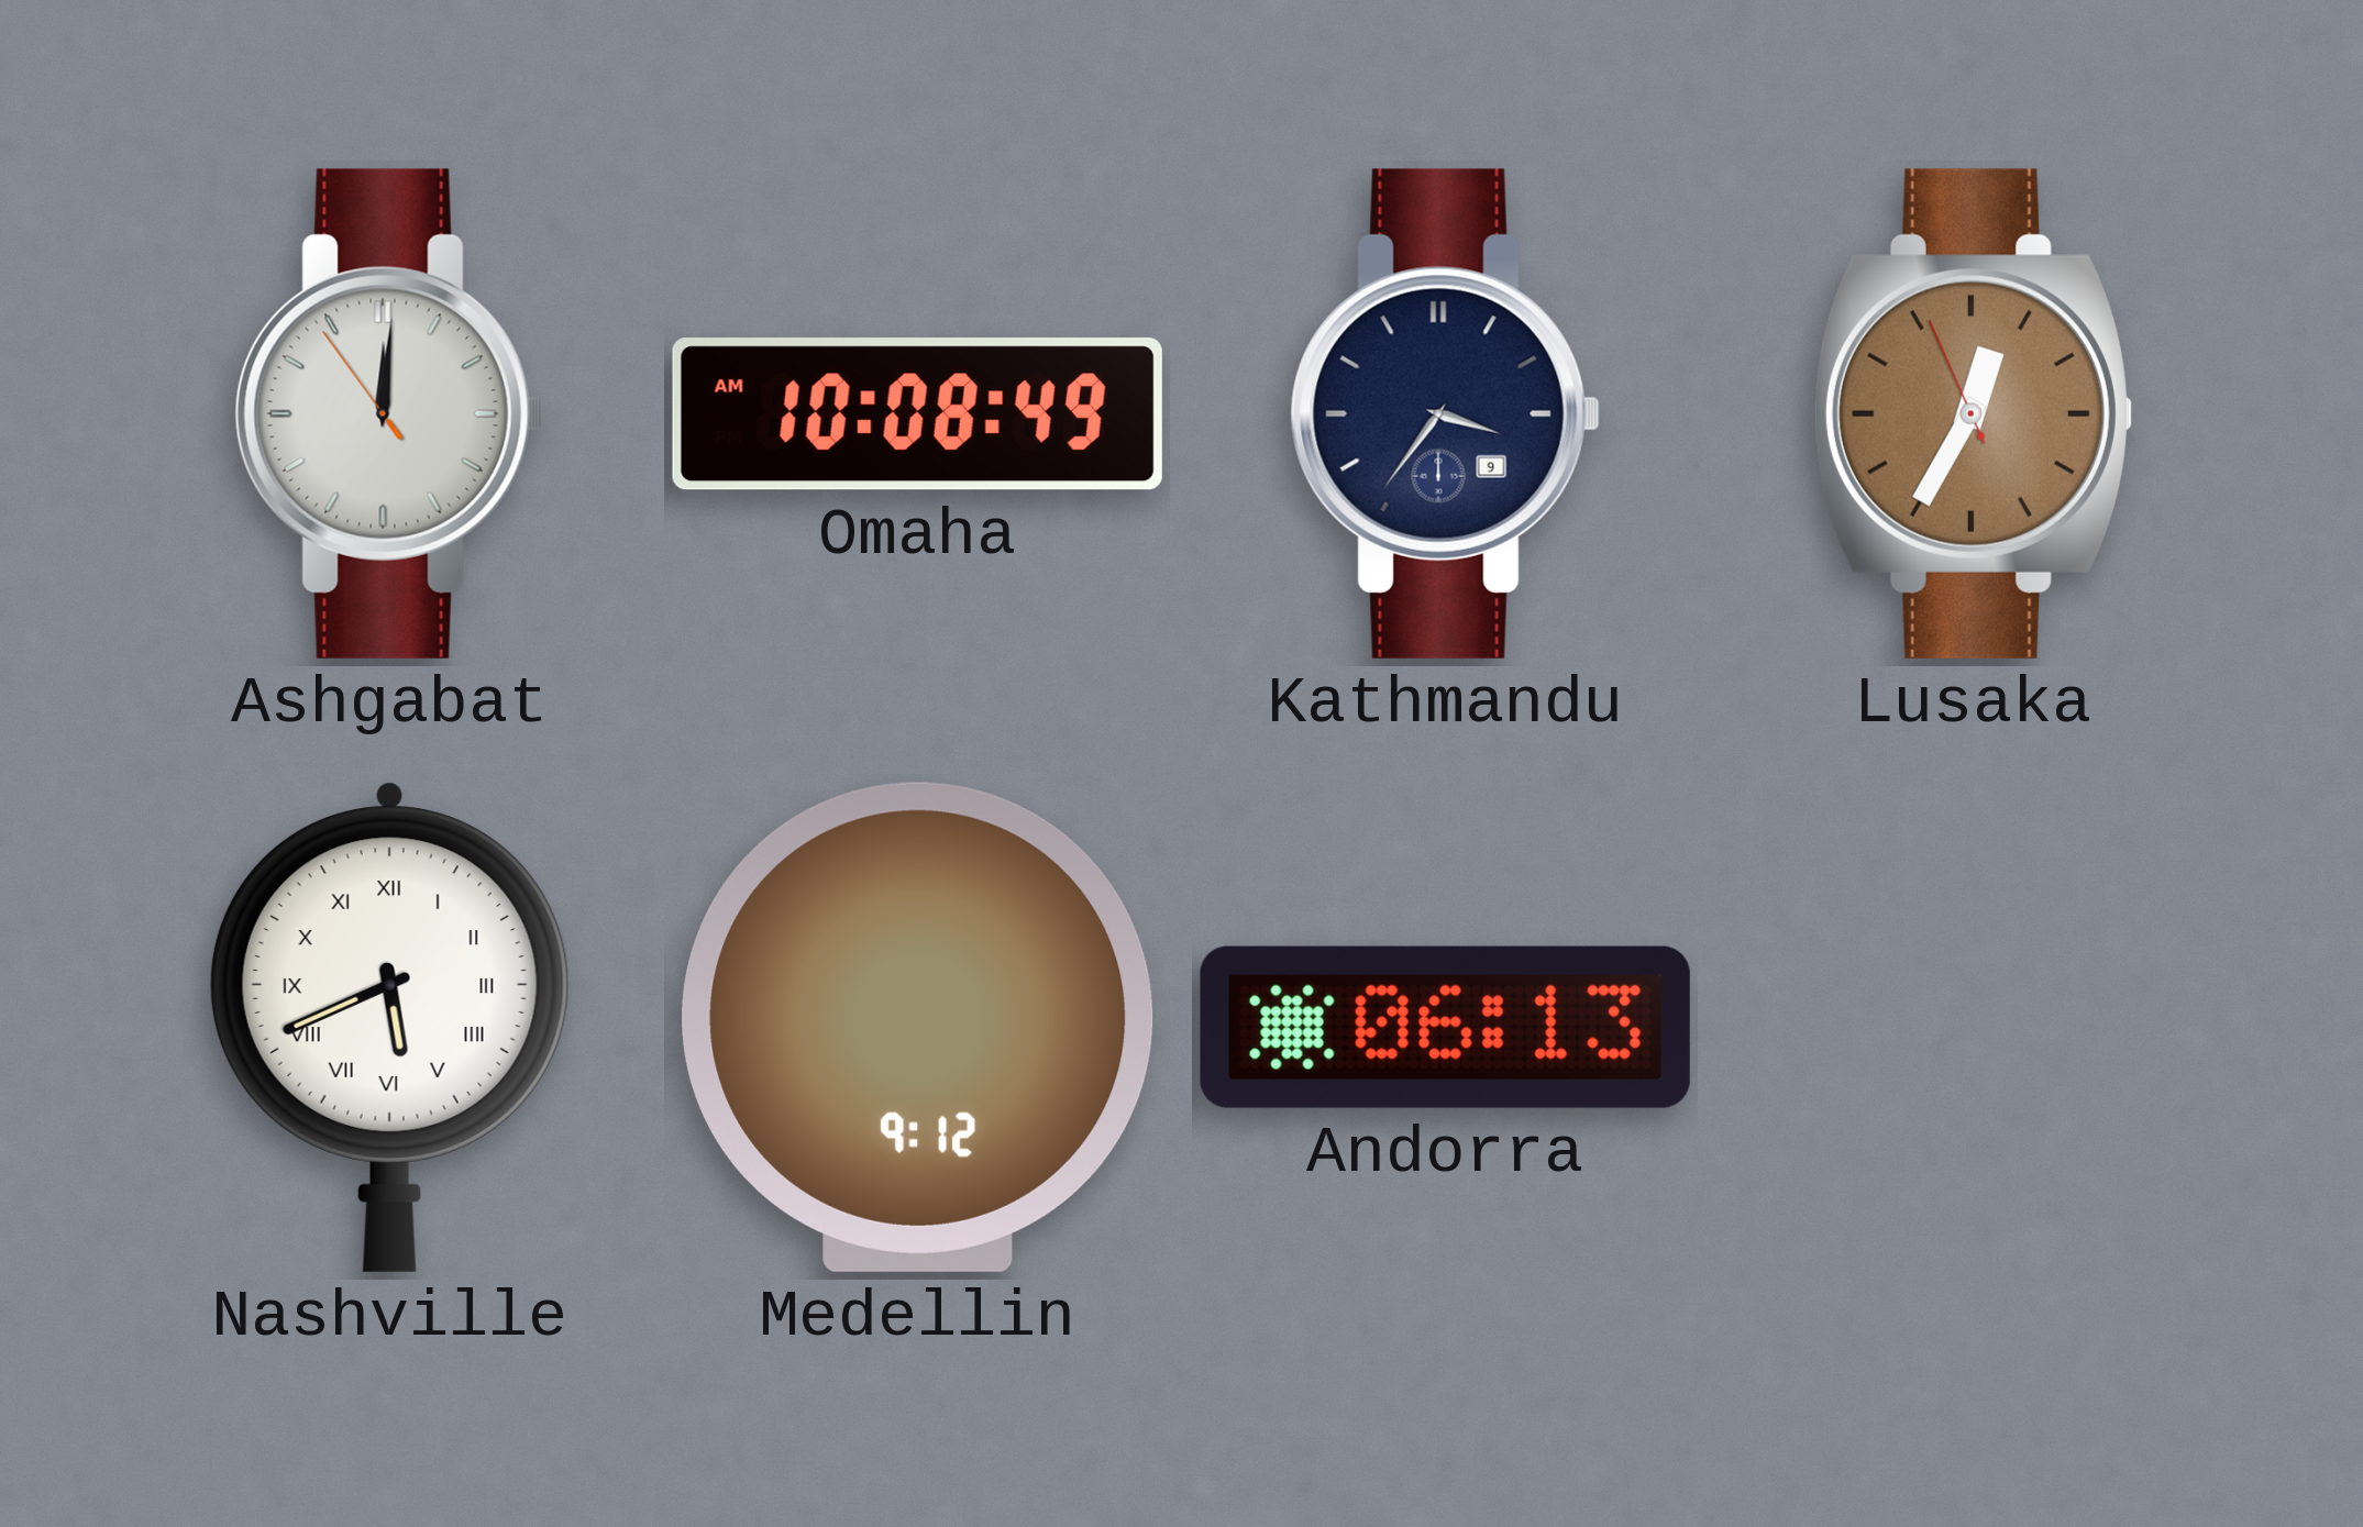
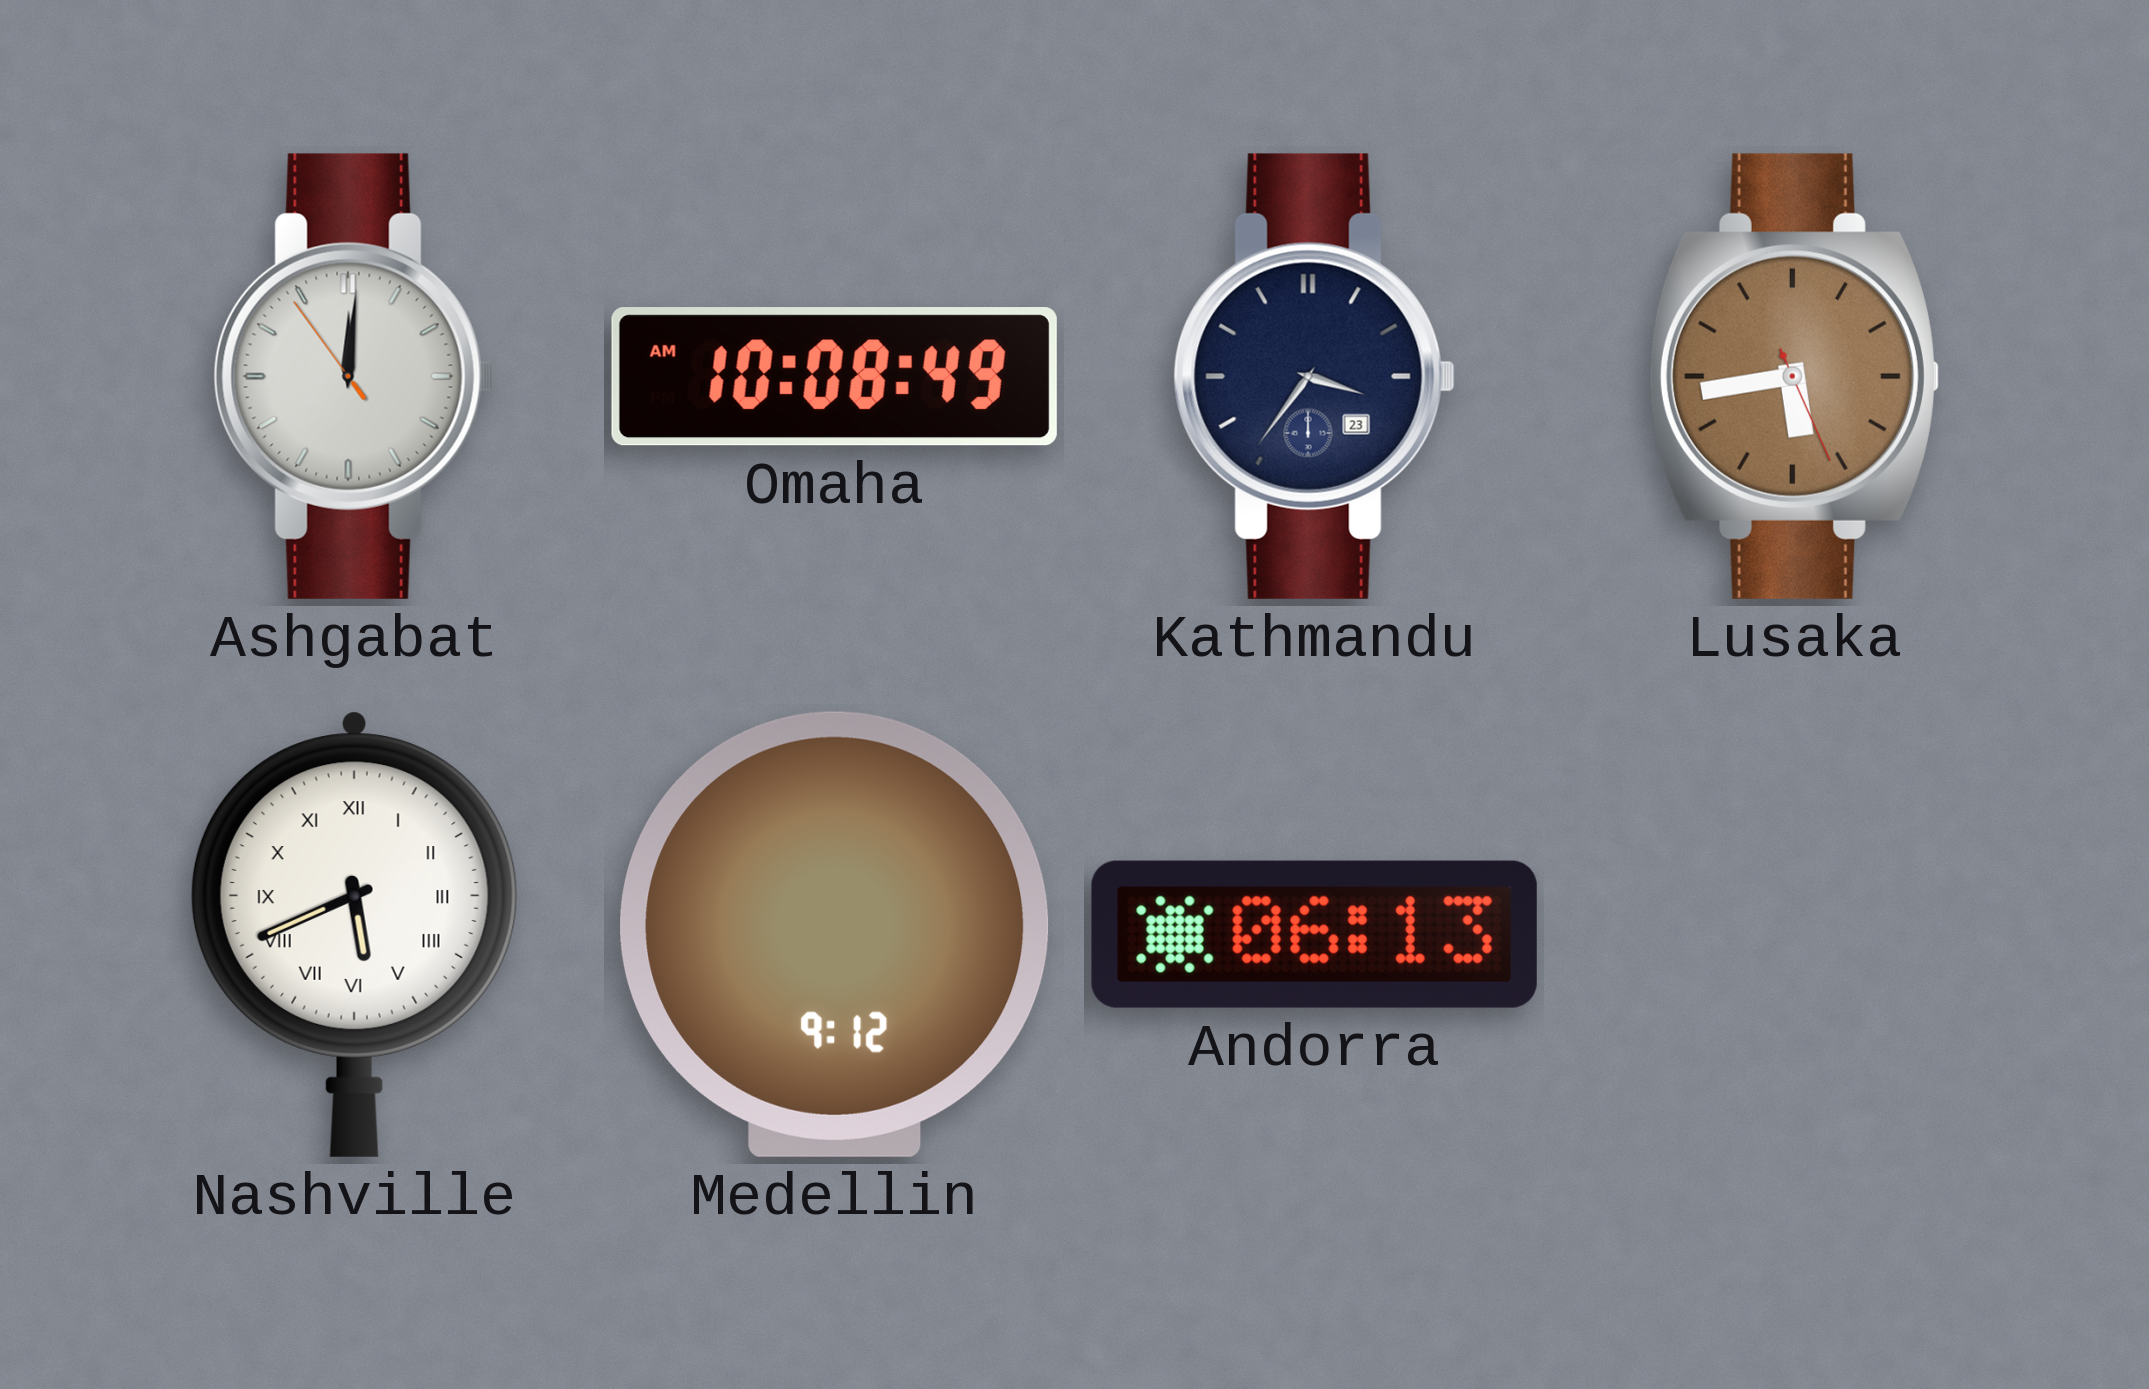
Kathmandu date: 9 -> 23 (1314, 376)
Lusaka: 12:34 -> 5:43 (1794, 376)
